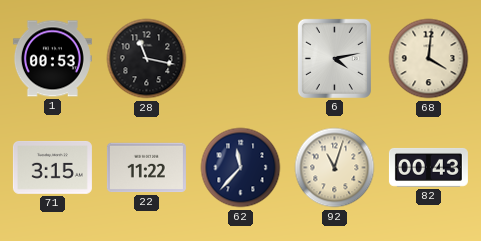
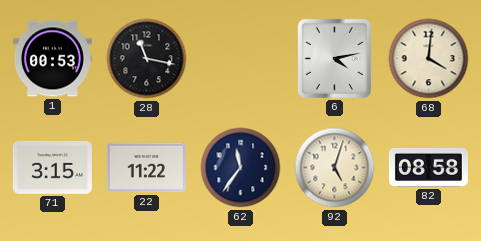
62: 11:37 -> 11:36 (241, 168)
92: 11:03 -> 5:03 (335, 168)
82: 00:43 -> 08:58 (428, 168)
